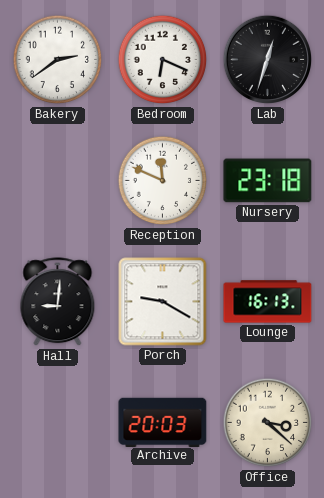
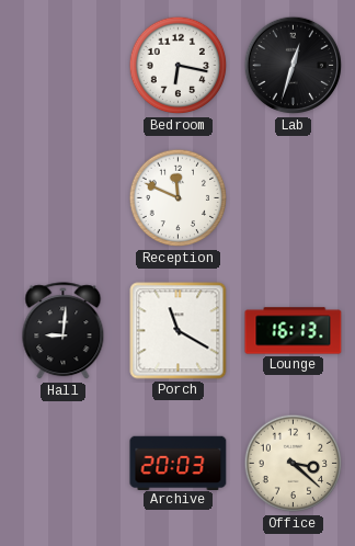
Bakery: 2:39 -> none (58, 60)
Bedroom: 6:19 -> 6:17 (179, 66)
Nursery: 23:18 -> none (268, 181)
Porch: 9:20 -> 11:20 (179, 331)
